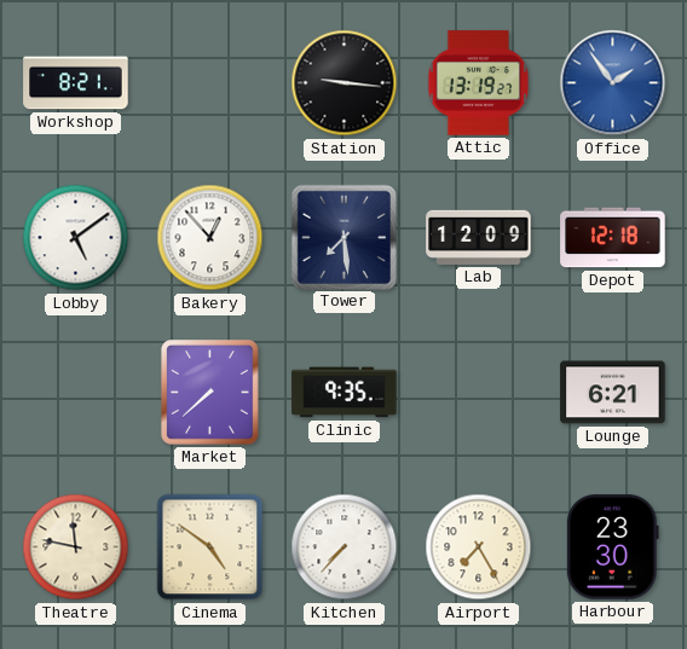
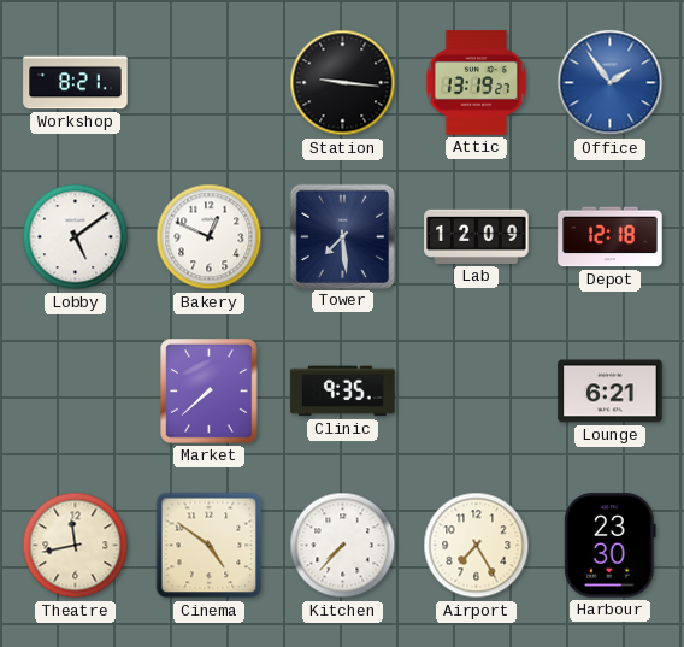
Bakery: 12:53 -> 12:49 (210, 237)
Theatre: 11:47 -> 11:43 (76, 546)
